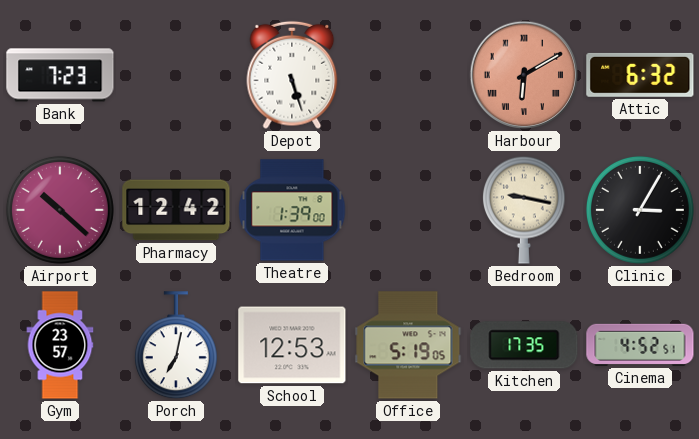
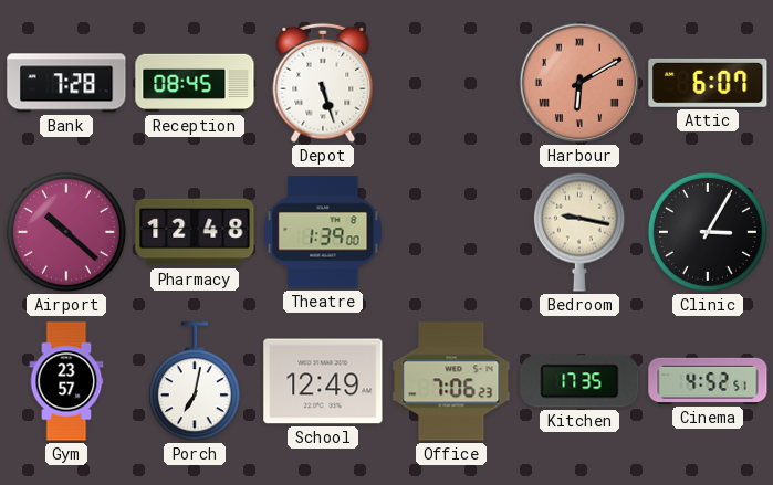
Bank: 7:23 -> 7:28 (66, 83)
Reception: none -> 08:45 (195, 83)
Attic: 6:32 -> 6:07 (708, 83)
Pharmacy: 12:42 -> 12:48 (195, 232)
School: 12:53 -> 12:49 (323, 381)
Office: 5:19 -> 7:06 (451, 381)
